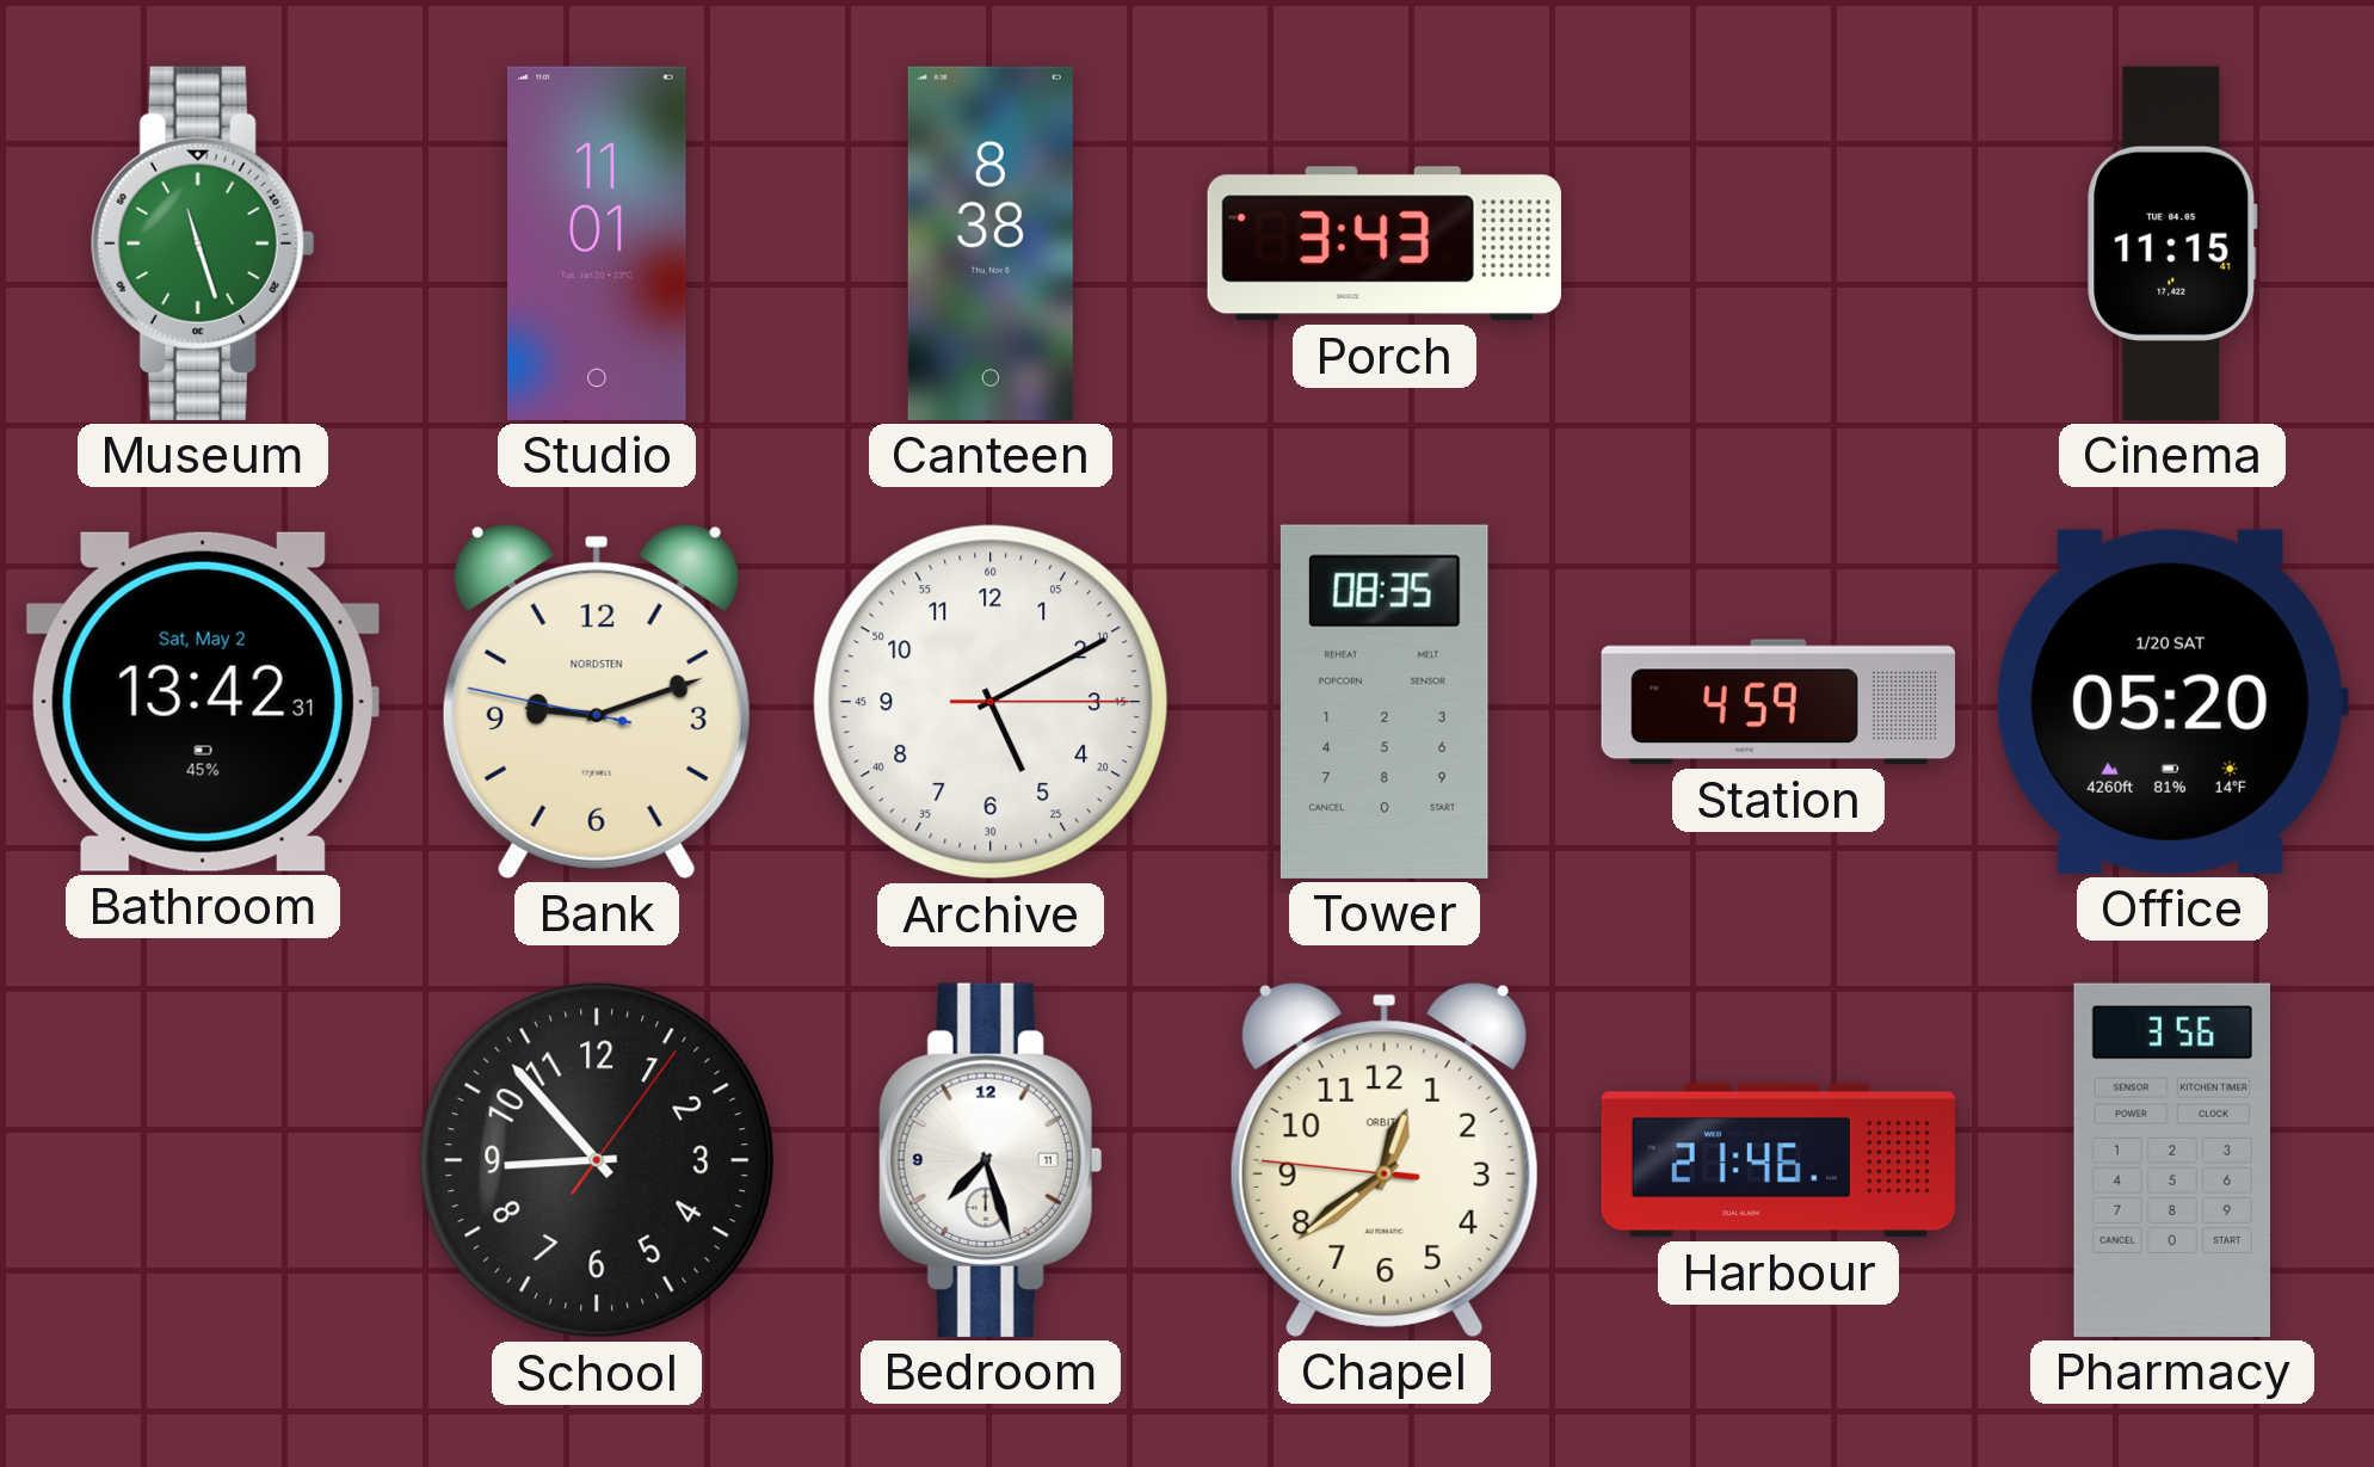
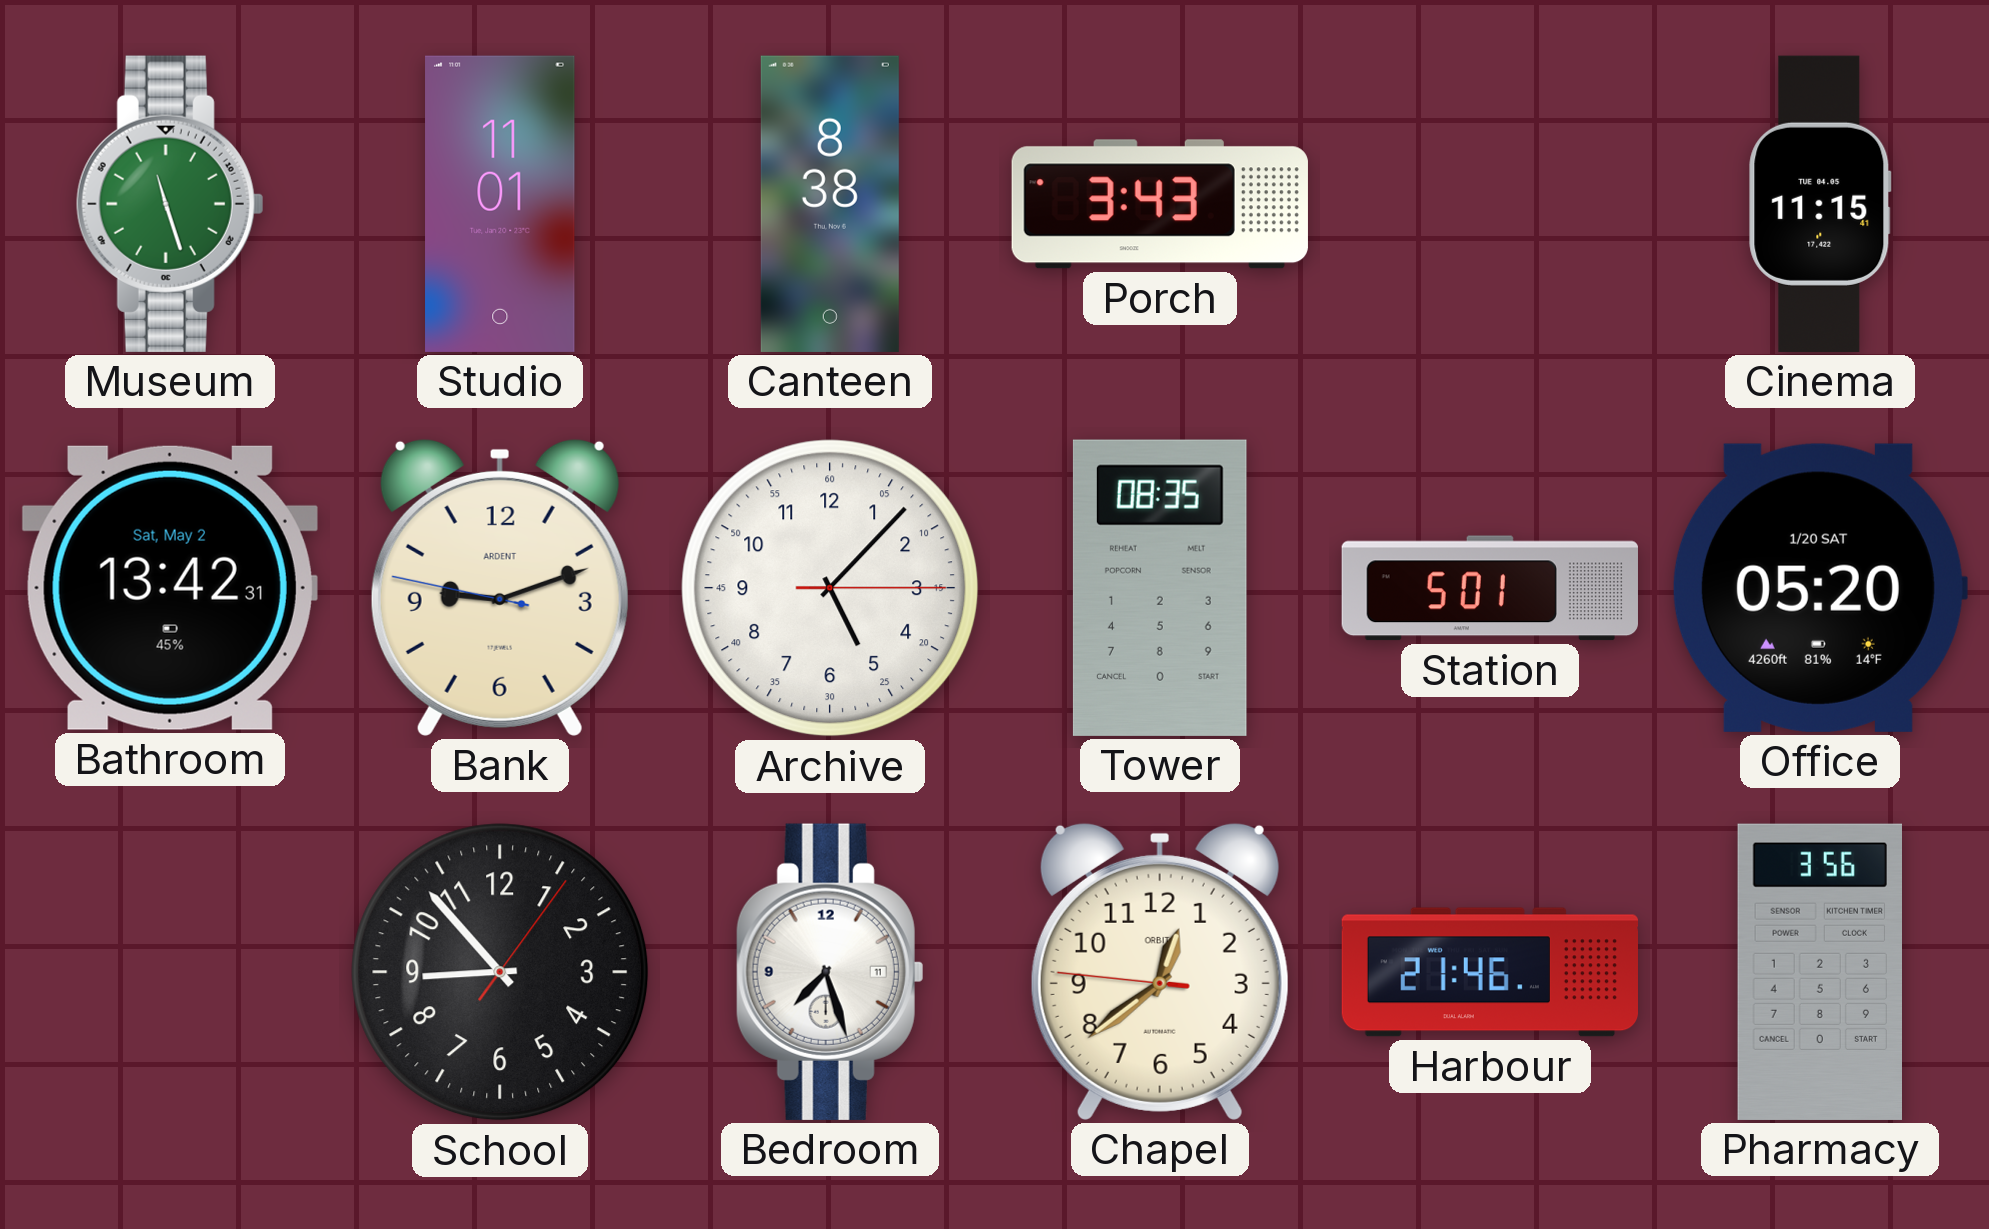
Bank brand: NORDSTEN -> ARDENT (500, 587)
Archive: 5:10 -> 5:07 (830, 588)
Station: 4:59 -> 5:01 (1490, 588)
